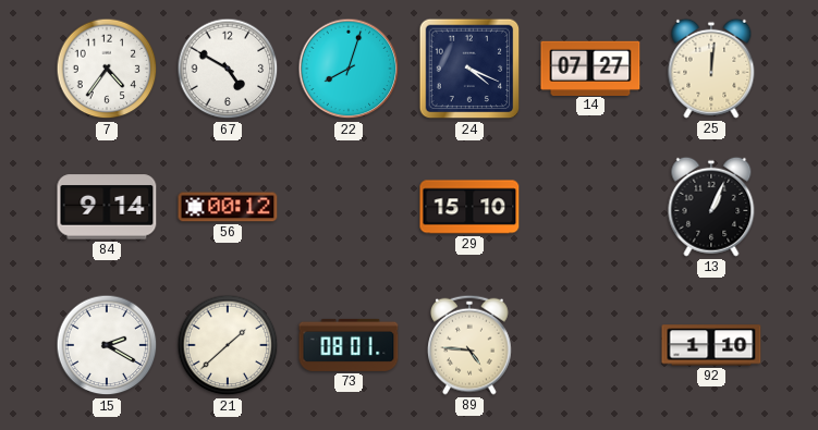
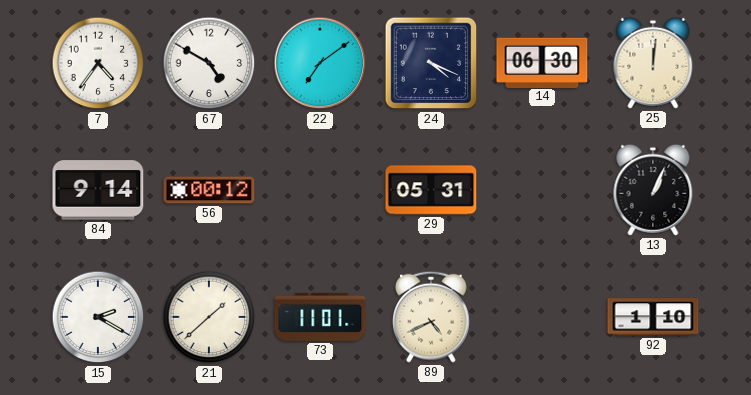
22: 8:03 -> 7:09 (320, 63)
14: 07:27 -> 06:30 (542, 62)
29: 15:10 -> 05:31 (431, 190)
73: 08:01 -> 11:01 (320, 317)
89: 4:46 -> 4:41 (432, 317)
